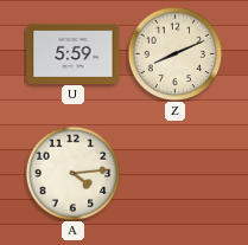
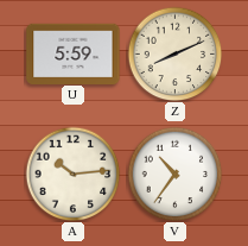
A: 4:14 -> 10:14 (72, 174)
V: none -> 10:36 (174, 174)
